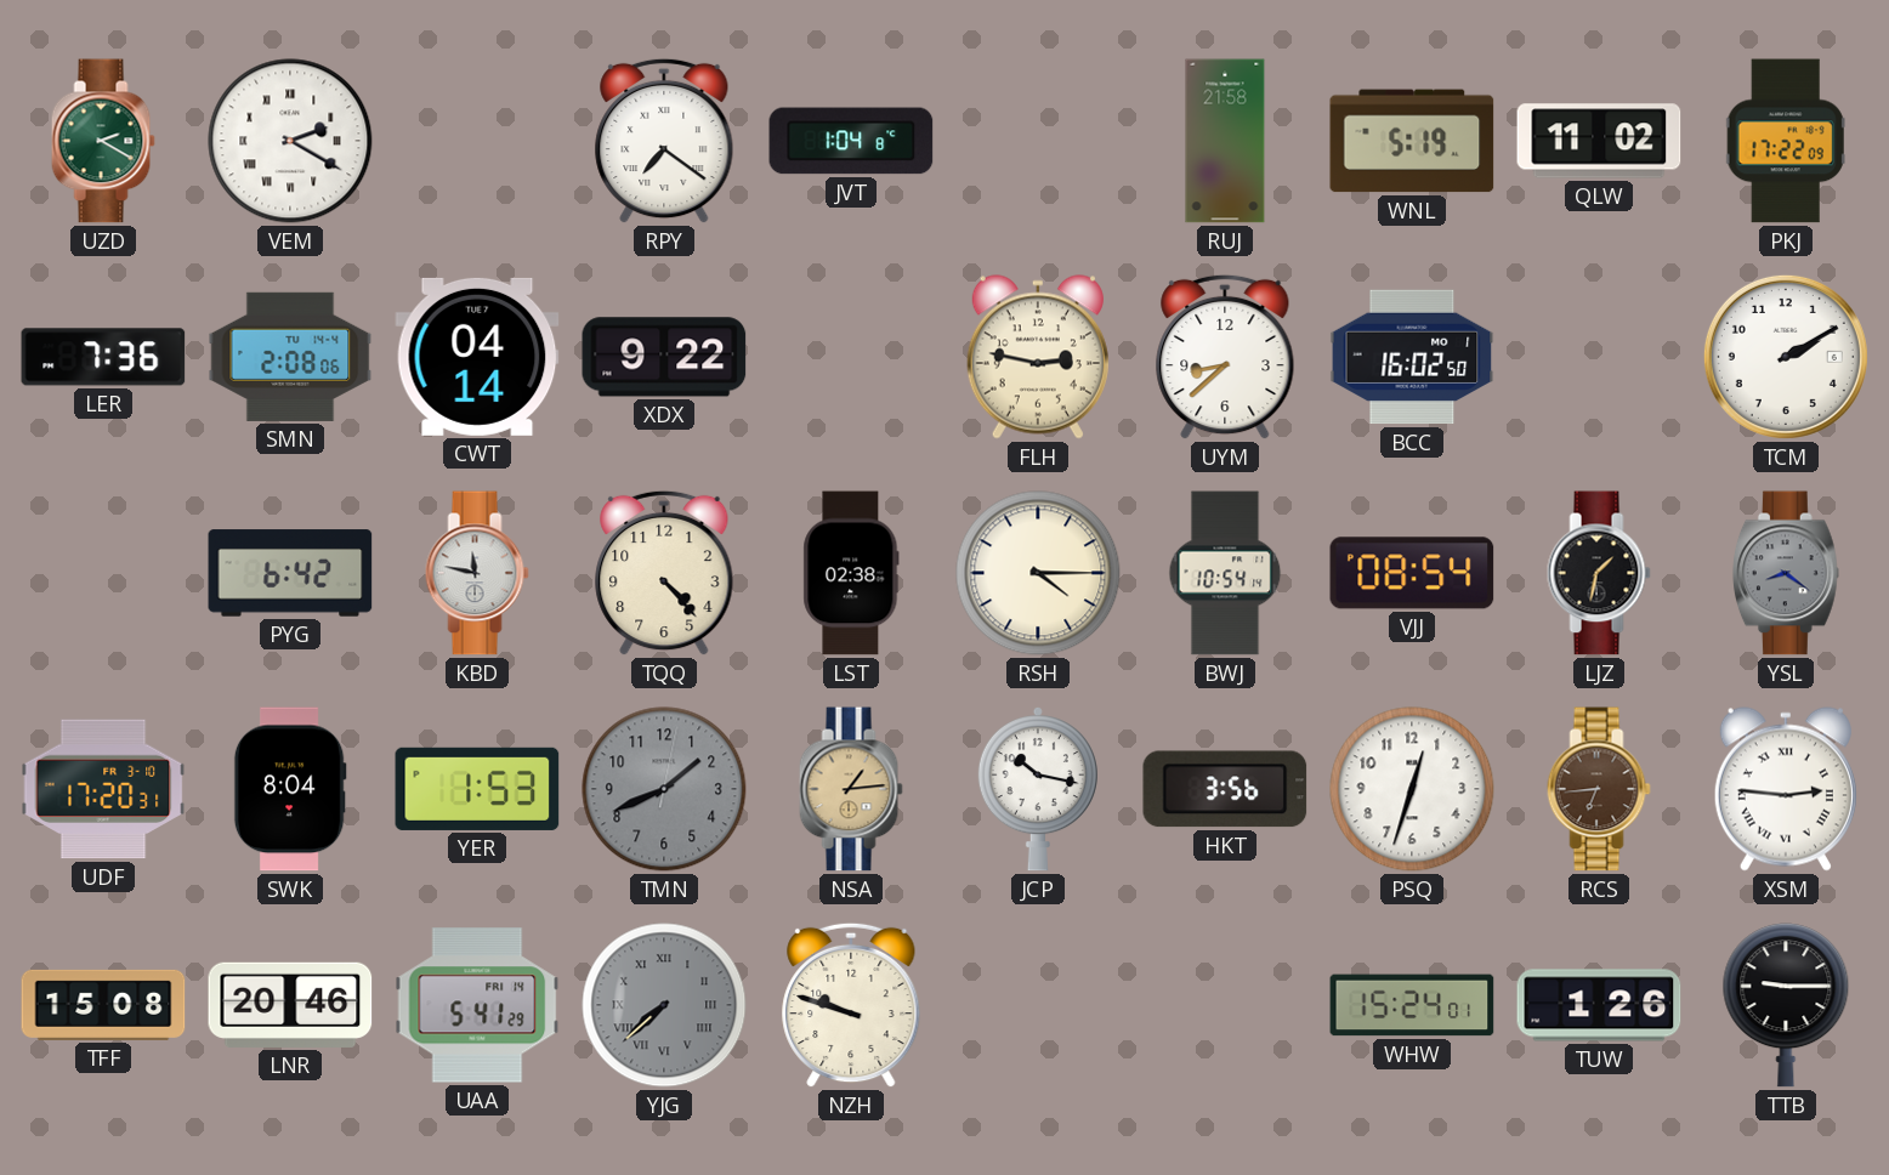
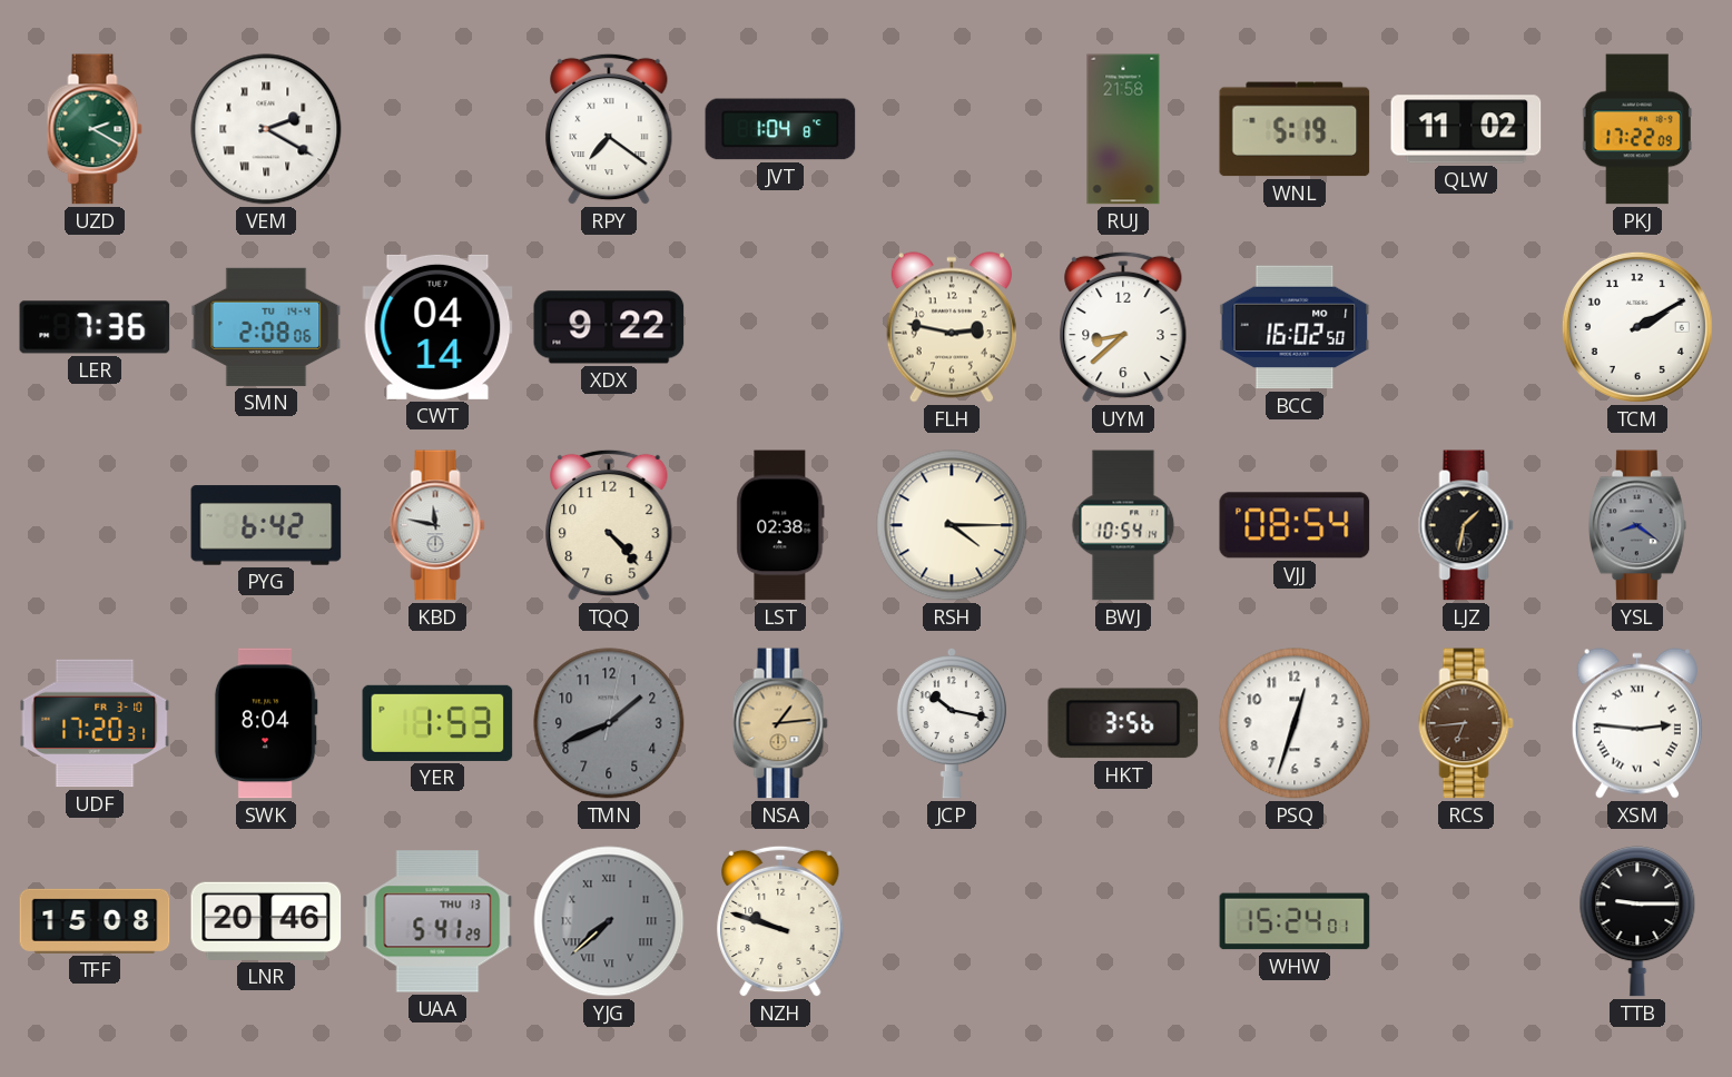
UAA date: FRI 14 -> THU 13 (437, 921)
TUW: 1:26 -> none (1599, 1005)
